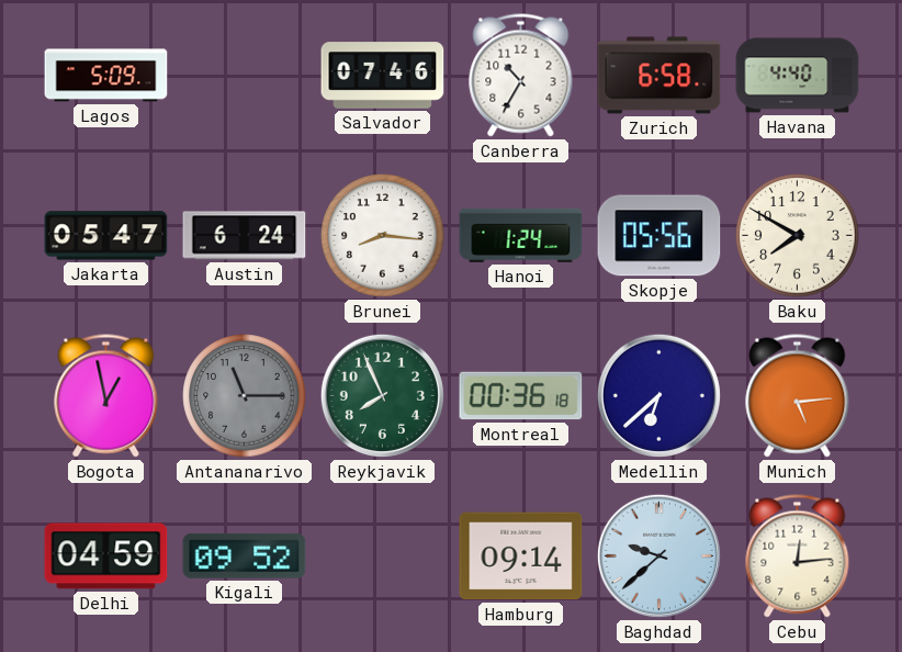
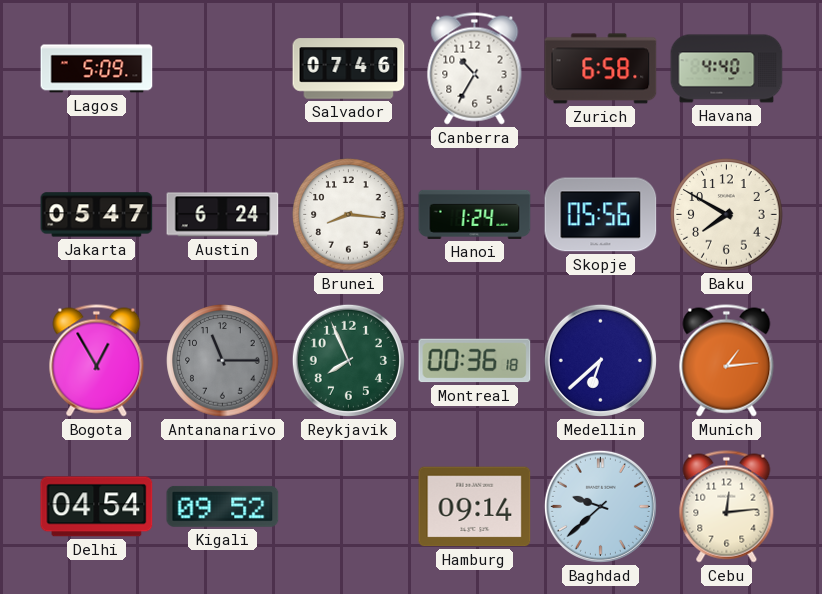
Bogota: 12:58 -> 12:55 (97, 361)
Munich: 5:14 -> 1:14 (727, 361)
Delhi: 04:59 -> 04:54 (97, 507)
